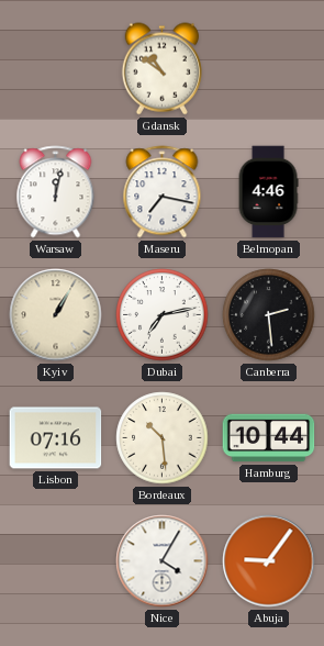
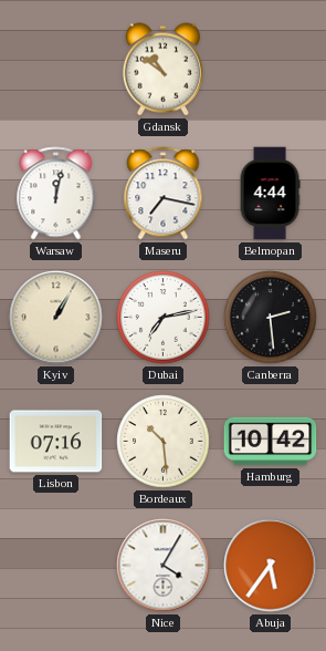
Belmopan: 4:46 -> 4:44 (270, 194)
Hamburg: 10:44 -> 10:42 (271, 442)
Abuja: 9:06 -> 5:36 (271, 566)
